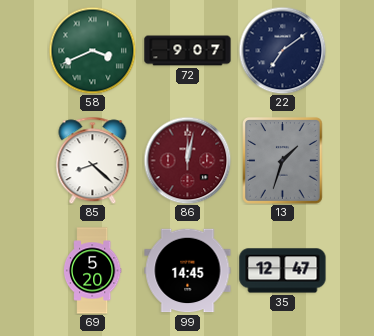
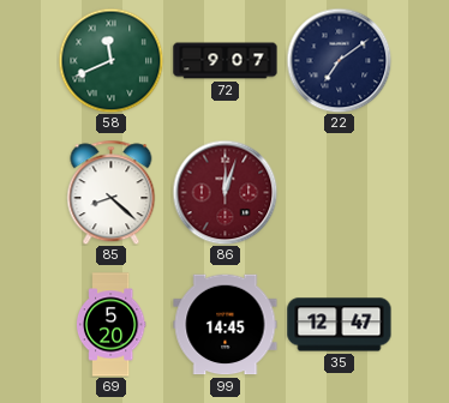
58: 3:41 -> 11:41 (110, 60)
86: 12:02 -> 12:03 (224, 192)
13: 1:33 -> none (283, 161)
